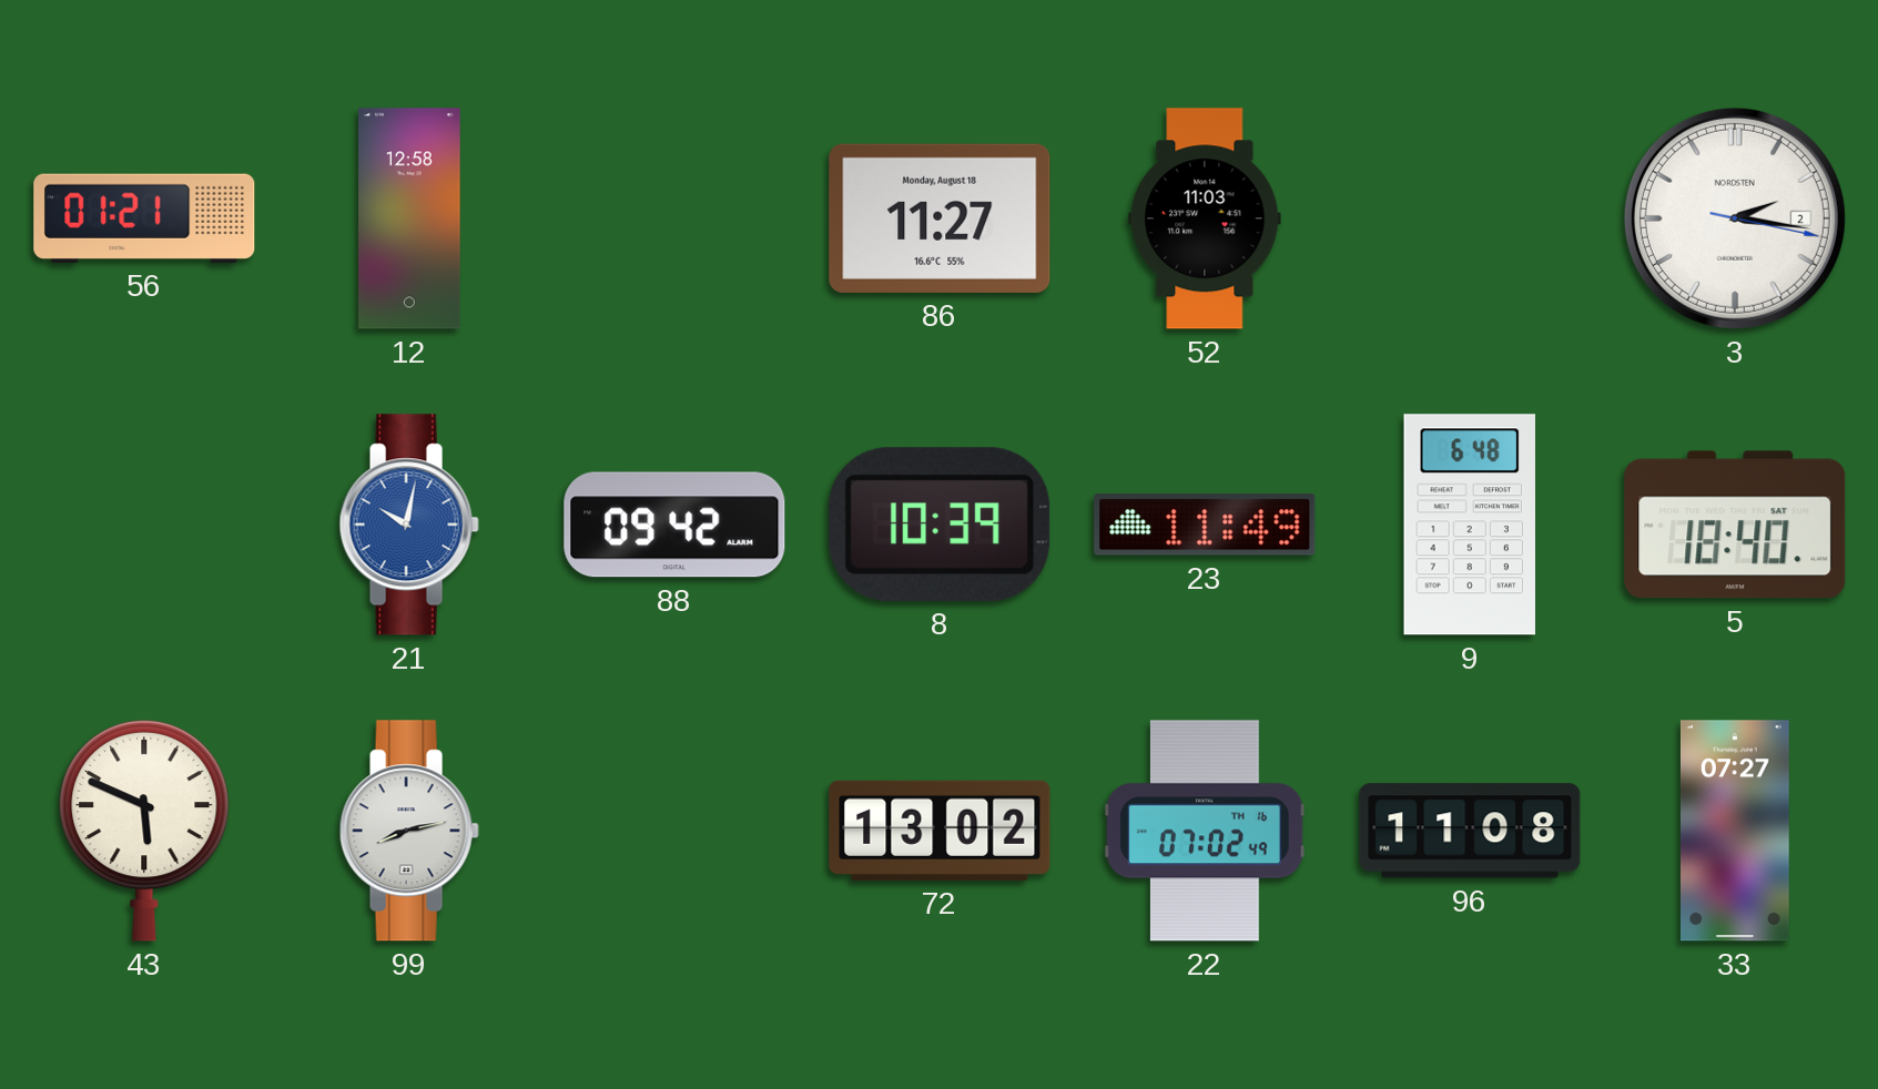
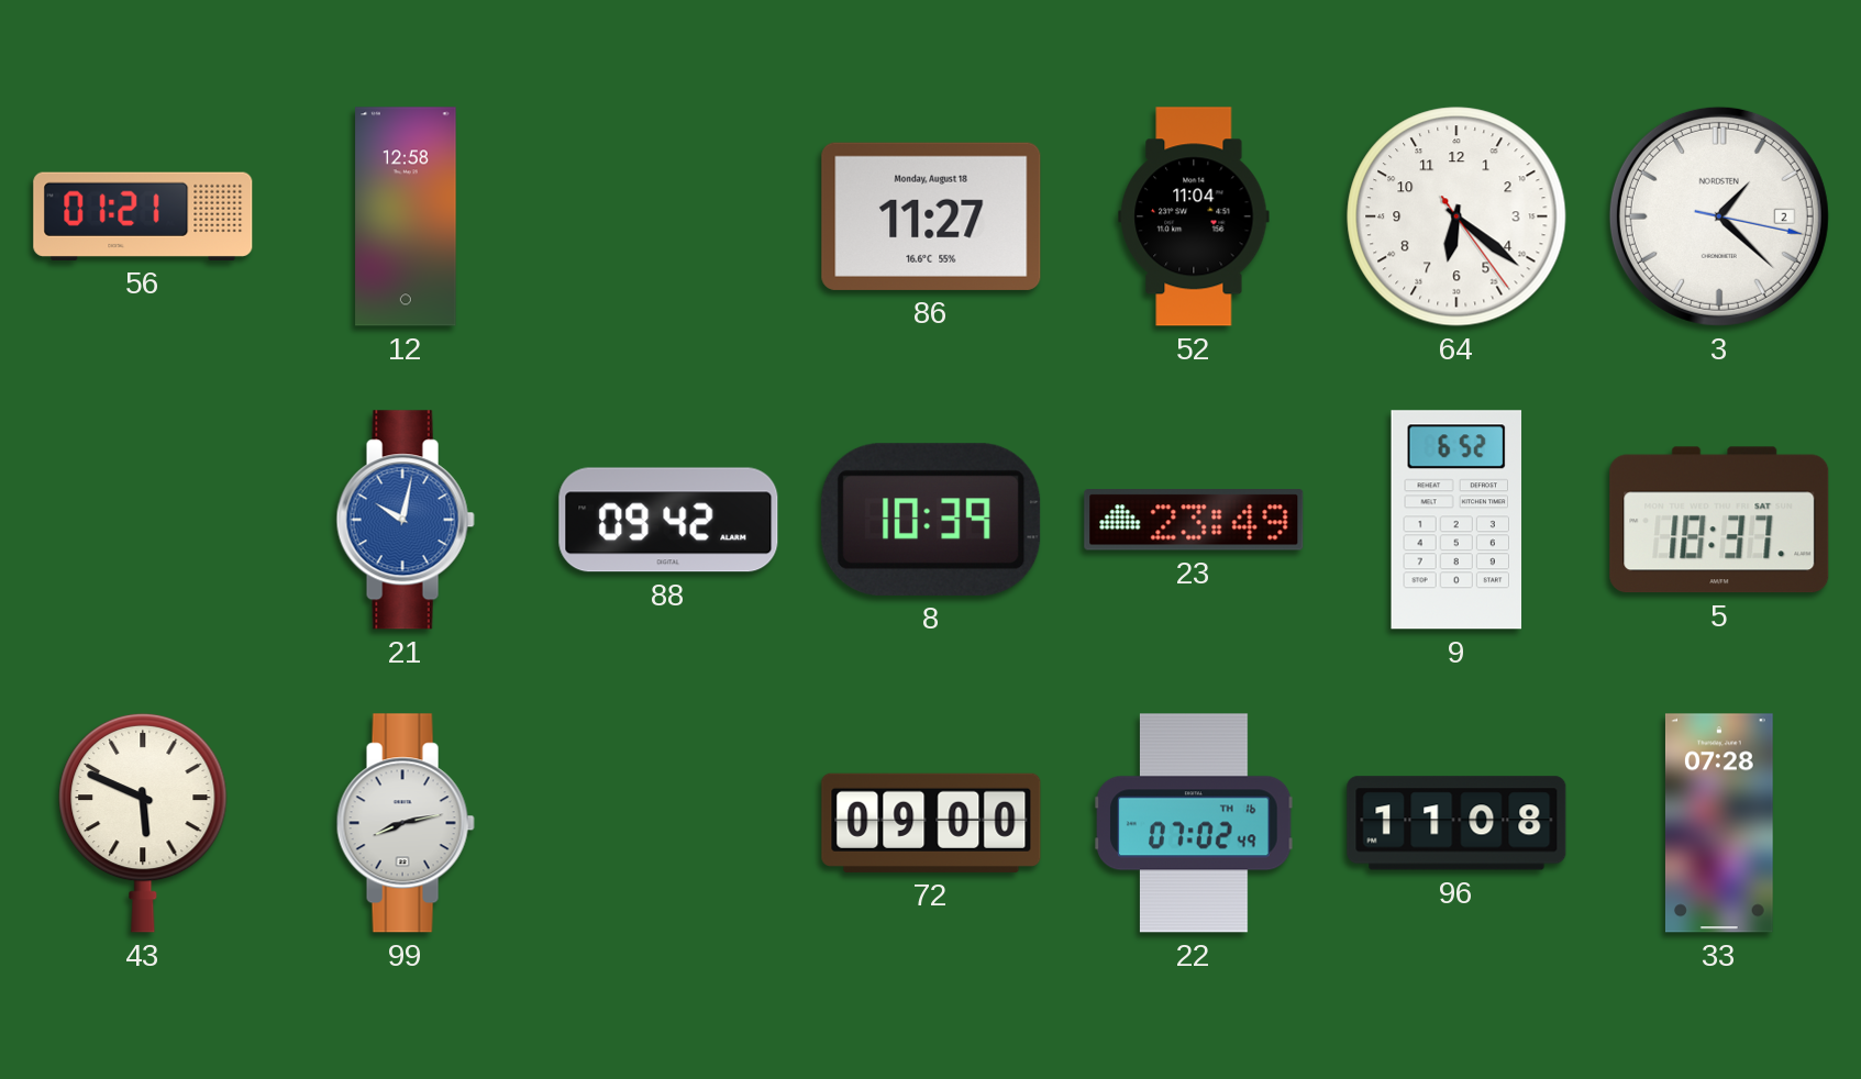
52: 11:03 -> 11:04 (1194, 216)
64: none -> 6:21 (1456, 216)
3: 2:16 -> 1:22 (1719, 216)
23: 11:49 -> 23:49 (1194, 520)
9: 6:48 -> 6:52 (1456, 520)
5: 18:40 -> 18:37 (1719, 520)
72: 13:02 -> 09:00 (931, 823)
33: 07:27 -> 07:28 (1719, 823)
